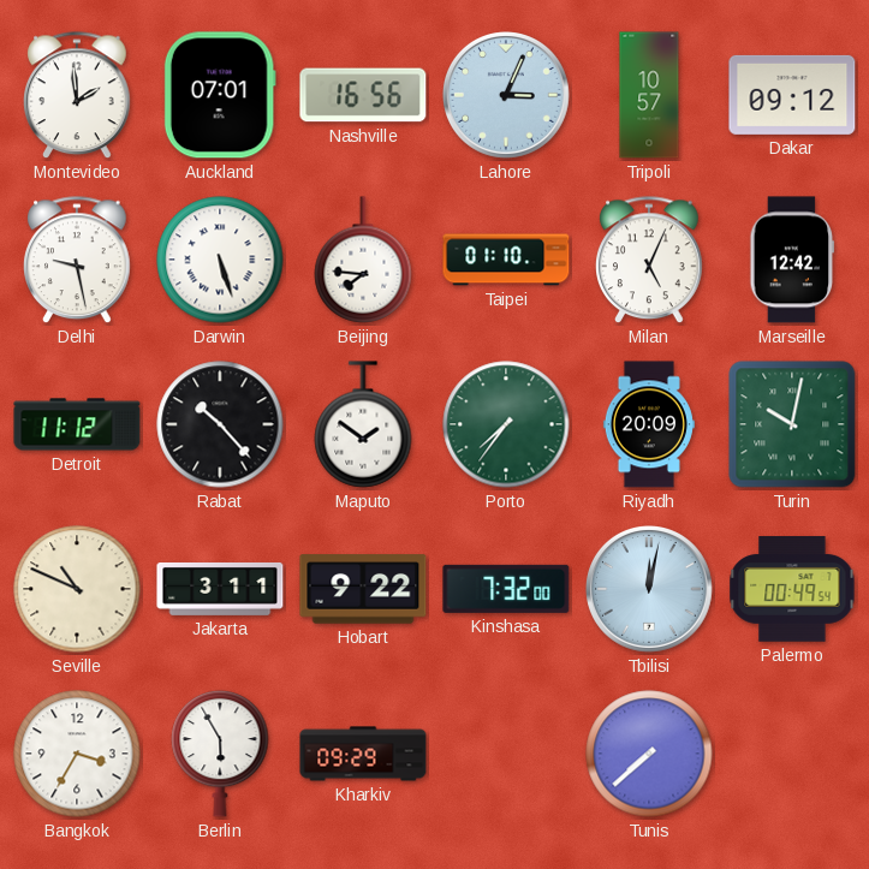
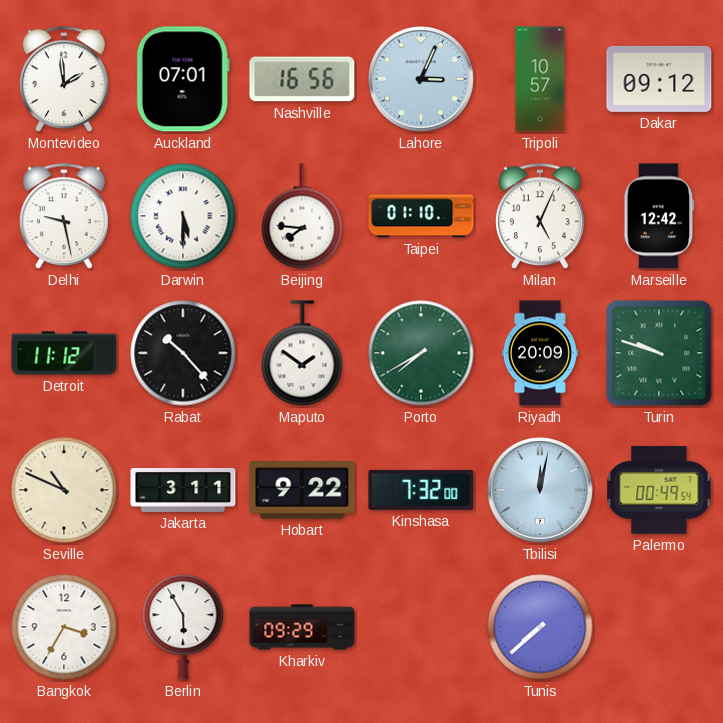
Darwin: 5:27 -> 5:30 (183, 216)
Porto: 7:36 -> 7:40 (421, 353)
Turin: 10:02 -> 9:48 (659, 353)
